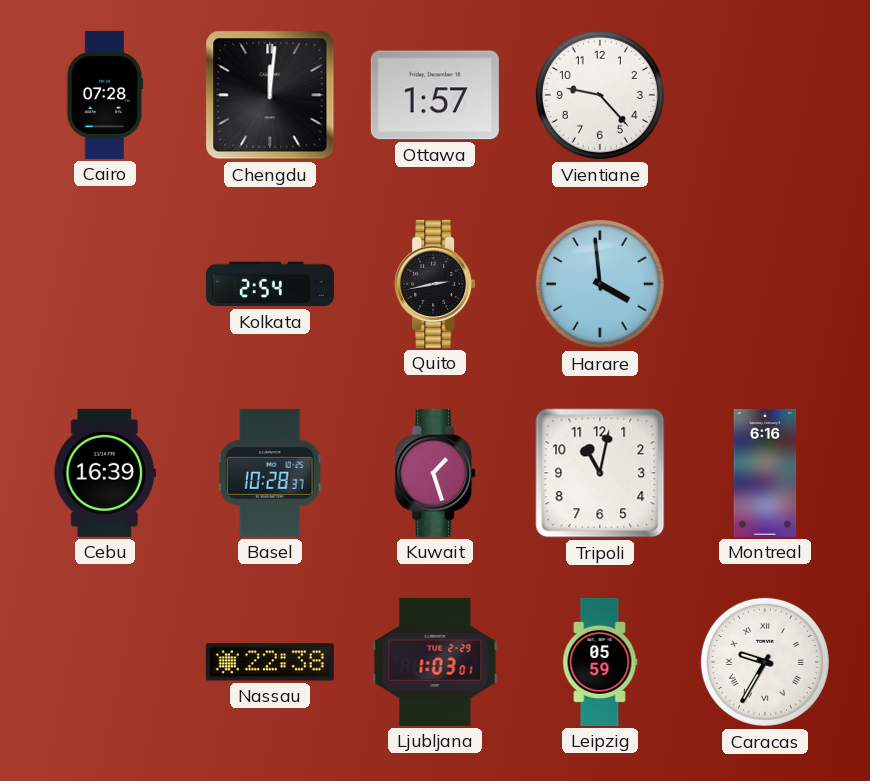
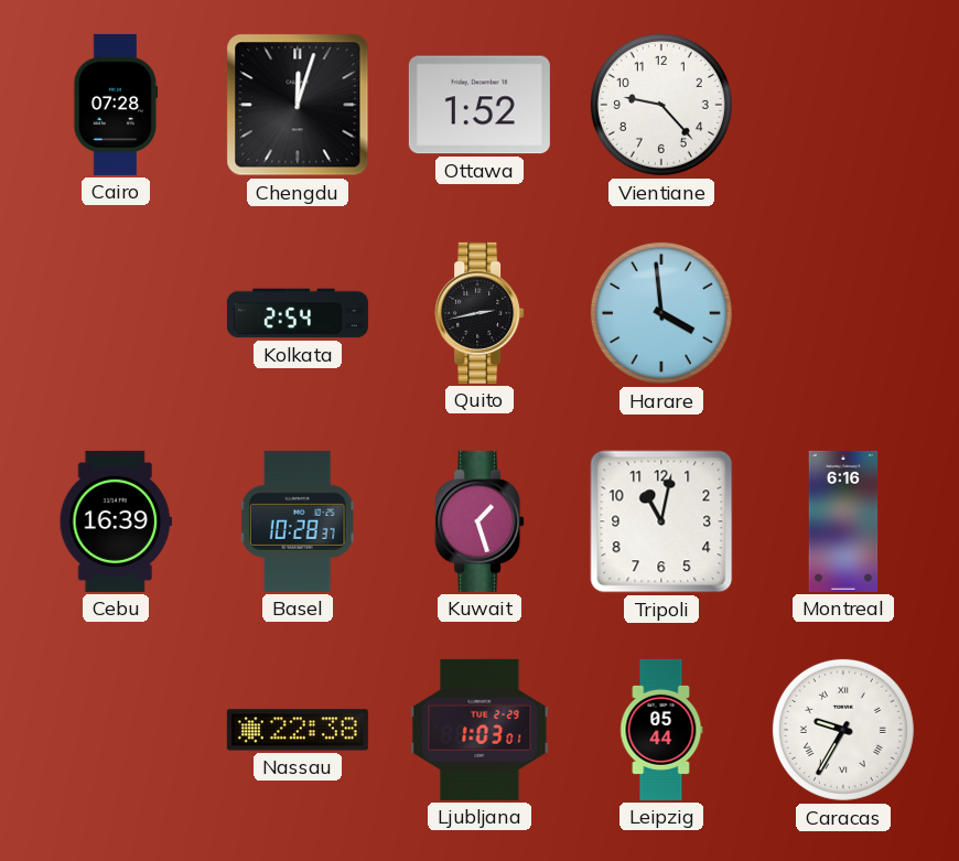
Chengdu: 12:01 -> 12:03 (298, 105)
Ottawa: 1:57 -> 1:52 (479, 105)
Leipzig: 05:59 -> 05:44 (661, 730)
